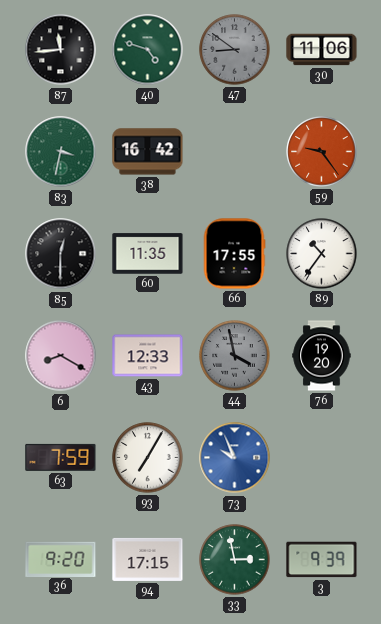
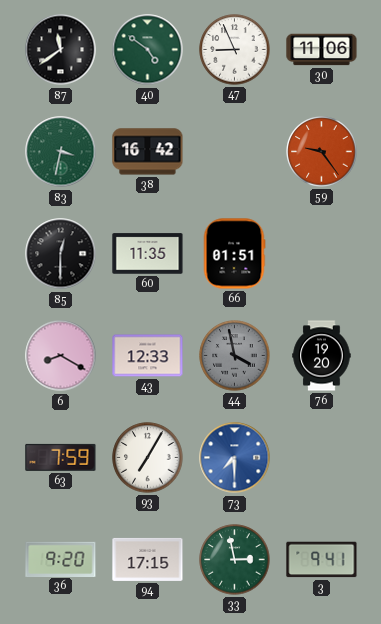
87: 11:44 -> 11:39 (61, 50)
40: 4:48 -> 4:51 (148, 50)
47: 8:51 -> 8:56 (235, 50)
47 dial: grey -> white (235, 50)
66: 17:55 -> 01:51 (234, 254)
89: 10:36 -> none (322, 254)
73: 9:56 -> 7:30 (235, 458)
3: 9:39 -> 9:41 (322, 560)
